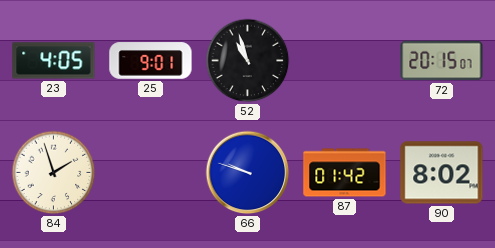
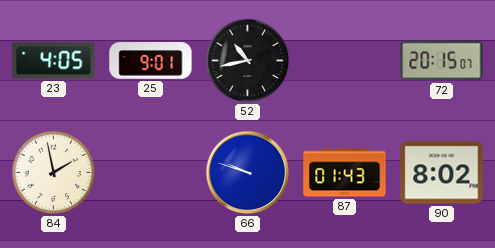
52: 10:57 -> 10:43 (248, 61)
84: 1:57 -> 1:58 (54, 173)
87: 01:42 -> 01:43 (345, 173)
